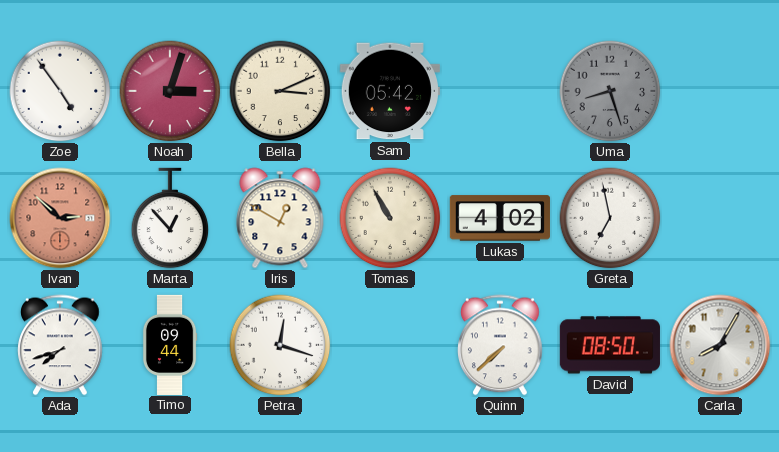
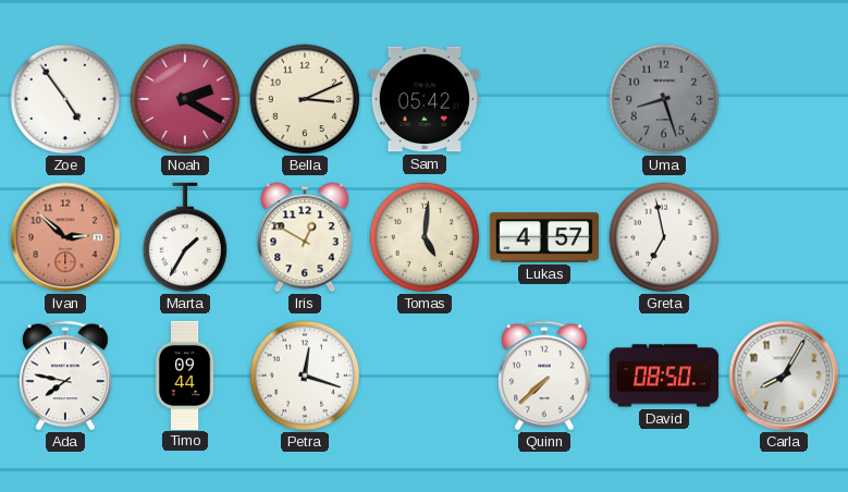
Noah: 3:03 -> 2:20 (185, 99)
Marta: 12:53 -> 1:35 (185, 237)
Tomas: 10:55 -> 5:01 (425, 237)
Lukas: 4:02 -> 4:57 (544, 237)
Ada: 7:42 -> 7:47 (66, 376)
